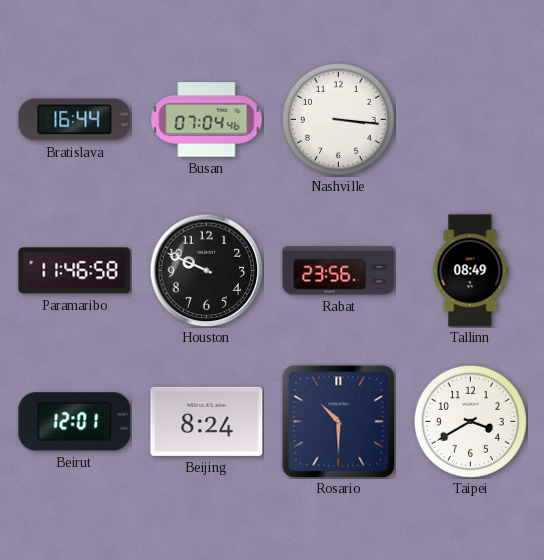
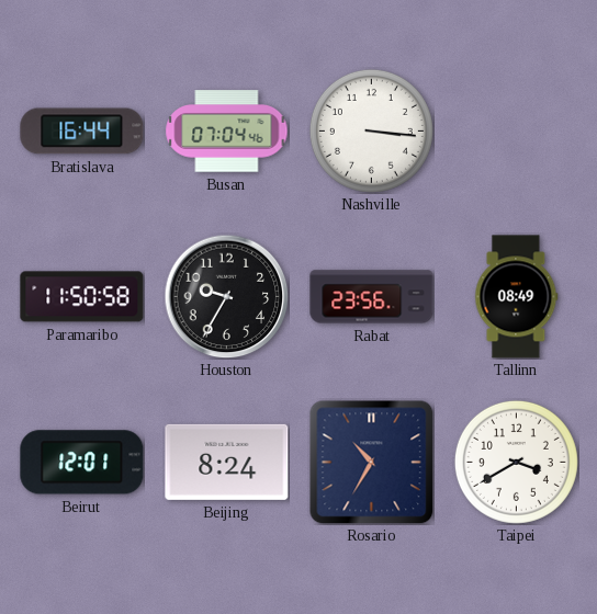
Paramaribo: 11:46 -> 11:50 (82, 297)
Houston: 9:49 -> 9:35 (226, 296)
Rosario: 10:30 -> 10:35 (371, 462)
